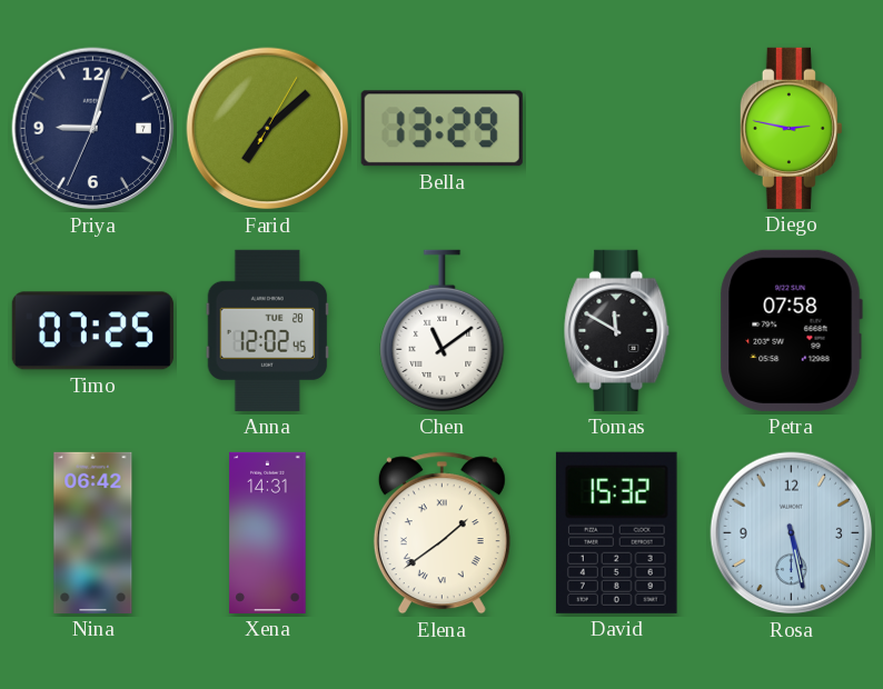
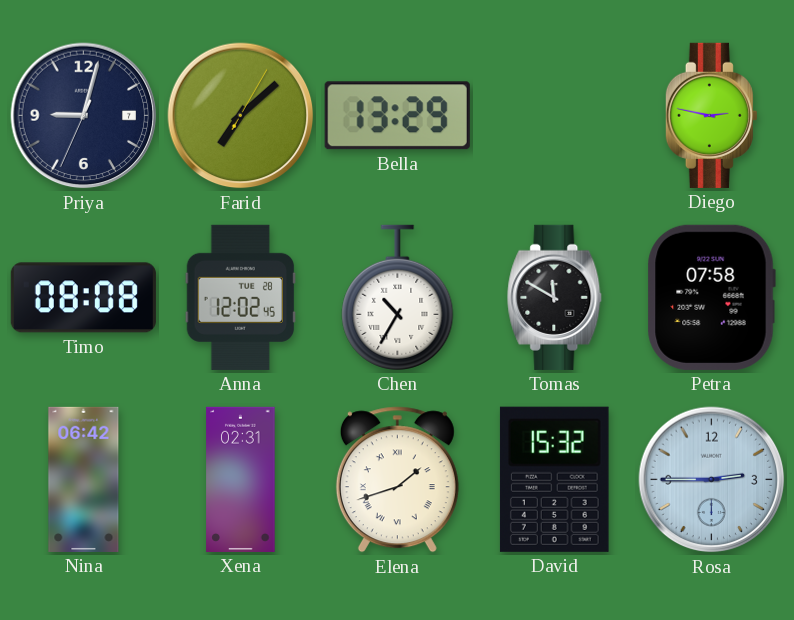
Timo: 07:25 -> 08:08 (83, 298)
Chen: 11:09 -> 10:35 (398, 297)
Xena: 14:31 -> 02:31 (241, 479)
Elena: 1:39 -> 1:42 (397, 480)
Rosa: 5:28 -> 2:45 (712, 480)
